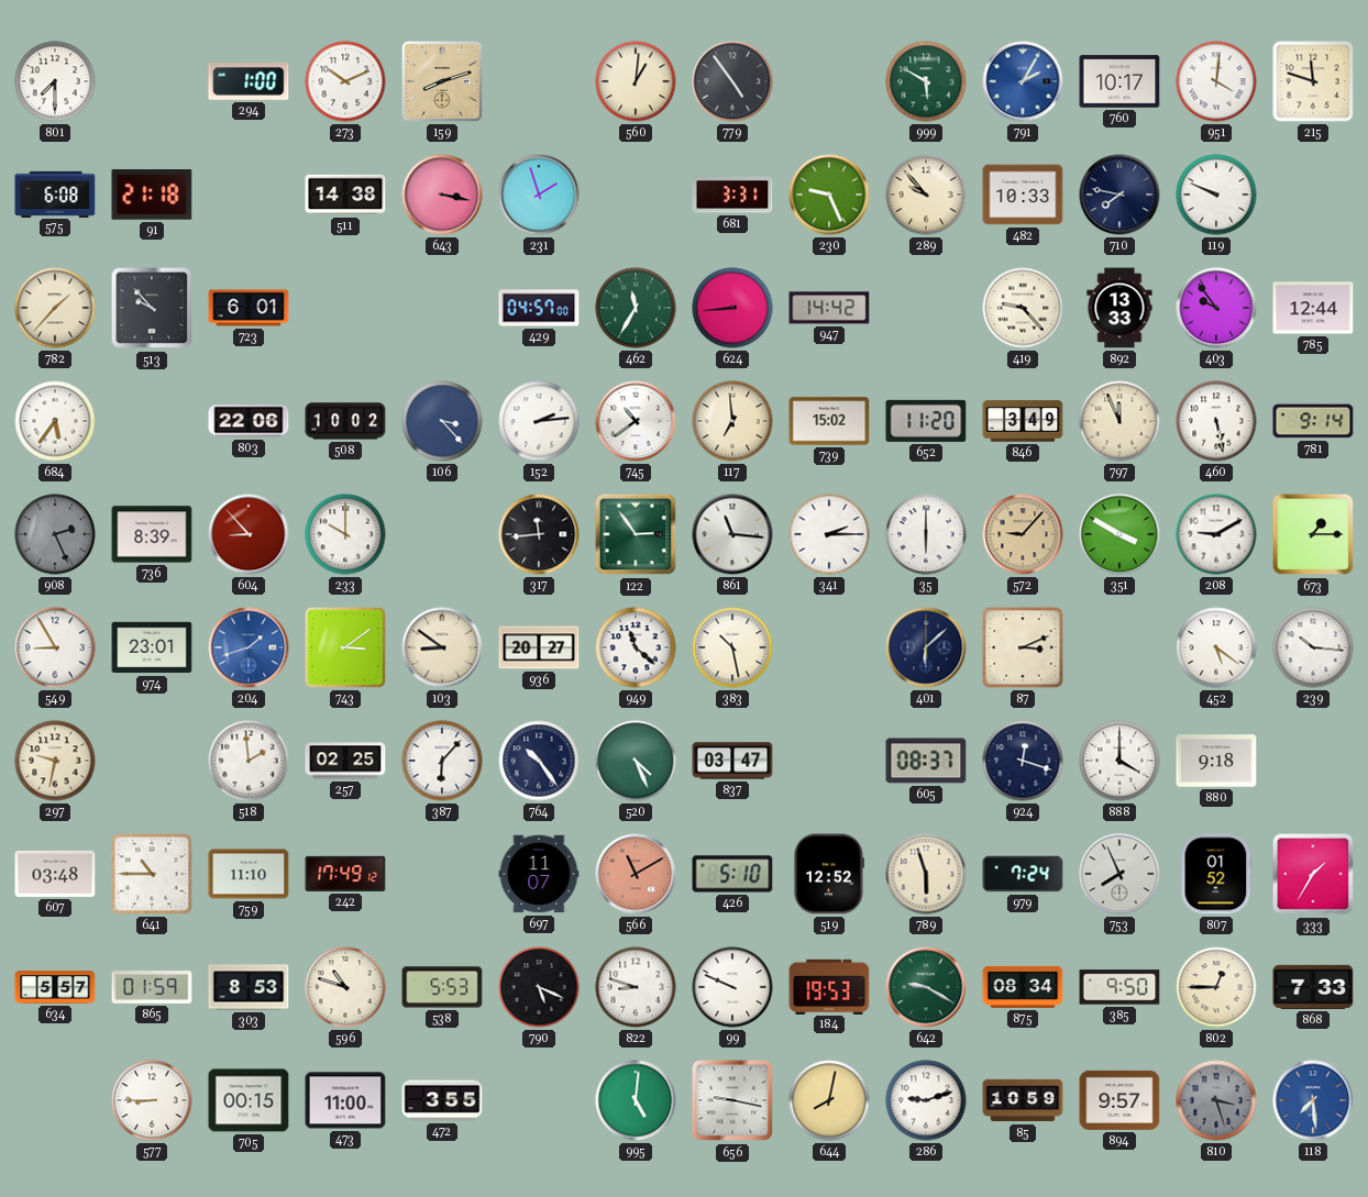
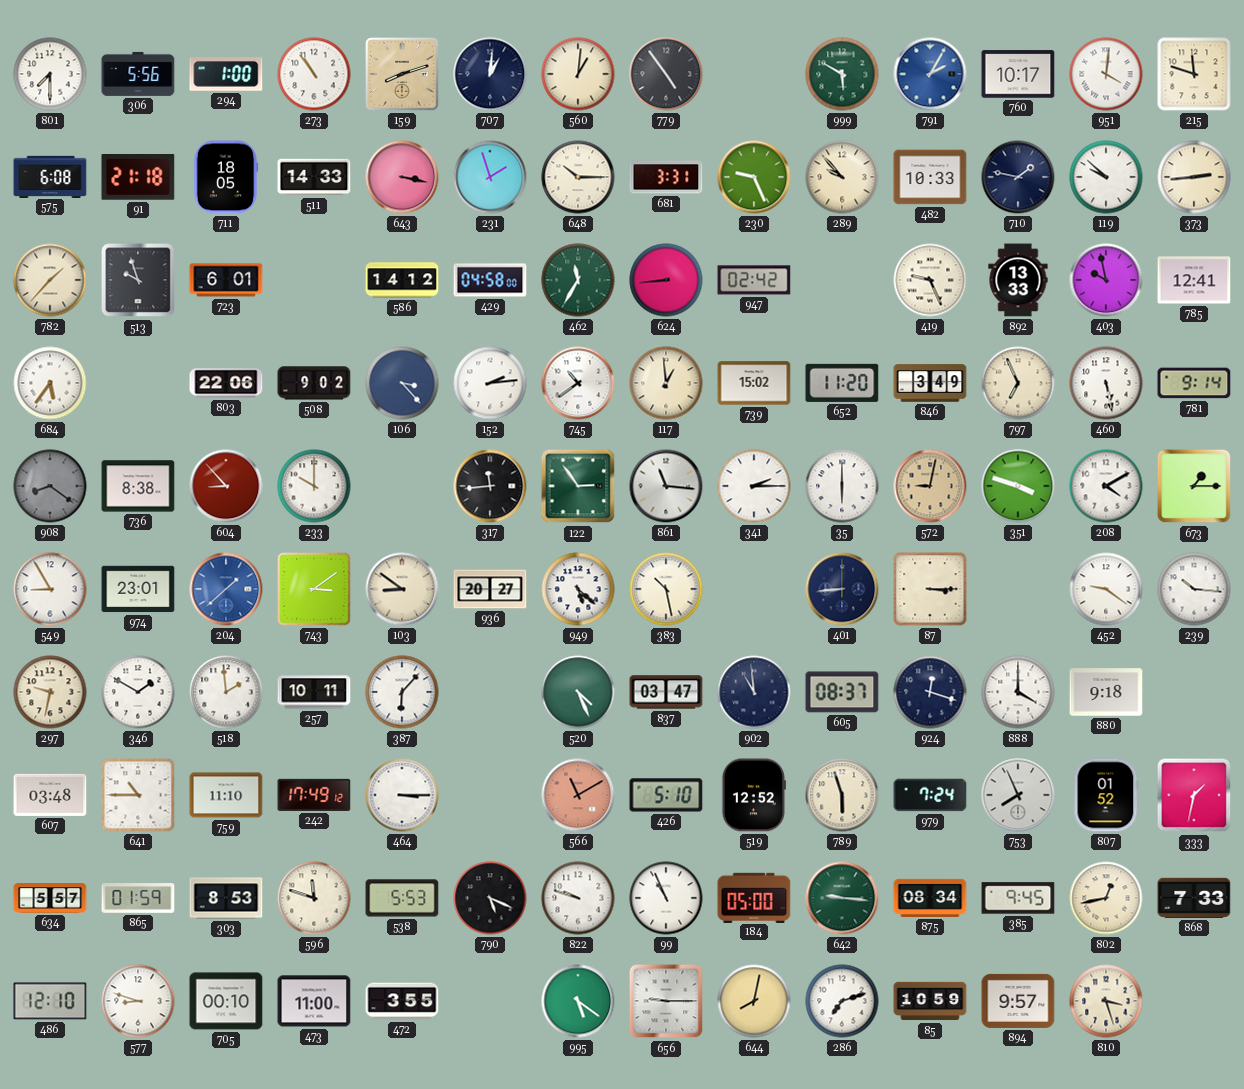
306: none -> 5:56 (138, 74)
273: 10:11 -> 10:54 (314, 74)
707: none -> 1:01 (490, 74)
711: none -> 18:05 (226, 177)
511: 14:38 -> 14:33 (314, 177)
648: none -> 10:15 (578, 177)
710: 7:47 -> 1:47 (1018, 177)
119: 9:49 -> 9:52 (1106, 177)
373: none -> 2:44 (1194, 177)
513: 9:53 -> 9:57 (138, 280)
586: none -> 14:12 (402, 280)
429: 04:57 -> 04:58 (490, 280)
947: 14:42 -> 02:42 (754, 280)
419: 9:23 -> 9:26 (930, 280)
403: 9:54 -> 9:58 (1106, 280)
785: 12:44 -> 12:41 (1194, 280)
508: 10:02 -> 9:02 (314, 383)
117: 6:59 -> 12:59 (666, 383)
797: 11:56 -> 6:56 (1018, 383)
908: 2:26 -> 8:21 (50, 486)
736: 8:39 -> 8:38 (138, 486)
572: 9:07 -> 9:02 (930, 486)
351: 3:50 -> 3:48 (1018, 486)
208: 9:10 -> 4:10 (1106, 486)
204: 1:42 -> 1:38 (226, 589)
949: 11:22 -> 5:22 (578, 589)
401: 6:08 -> 8:44 (842, 589)
87: 3:11 -> 3:15 (930, 589)
452: 5:21 -> 9:21 (1106, 589)
346: none -> 1:50 (138, 692)
257: 02:25 -> 10:11 (314, 692)
764: 10:24 -> none (539, 761)
902: none -> 10:59 (754, 692)
464: none -> 3:15 (402, 795)
697: 11:07 -> none (539, 874)
333: 1:35 -> 1:32 (1194, 795)
596: 10:48 -> 11:48 (314, 898)
822: 8:48 -> 9:48 (578, 898)
99: 9:49 -> 10:56 (666, 898)
184: 19:53 -> 05:00 (754, 897)
642: 9:20 -> 9:16 (842, 898)
385: 9:50 -> 9:45 (1018, 898)
802: 12:45 -> 12:43 (1106, 898)
486: none -> 12:10 (50, 1001)
577: 8:45 -> 8:48 (138, 1001)
705: 00:15 -> 00:10 (226, 1001)
995: 5:01 -> 5:21 (578, 1001)
656: 9:17 -> 9:15 (666, 1001)
286: 9:12 -> 7:12 (842, 1001)
810 dial: grey -> cream (1106, 1001)
118: 7:29 -> none (1313, 1100)
